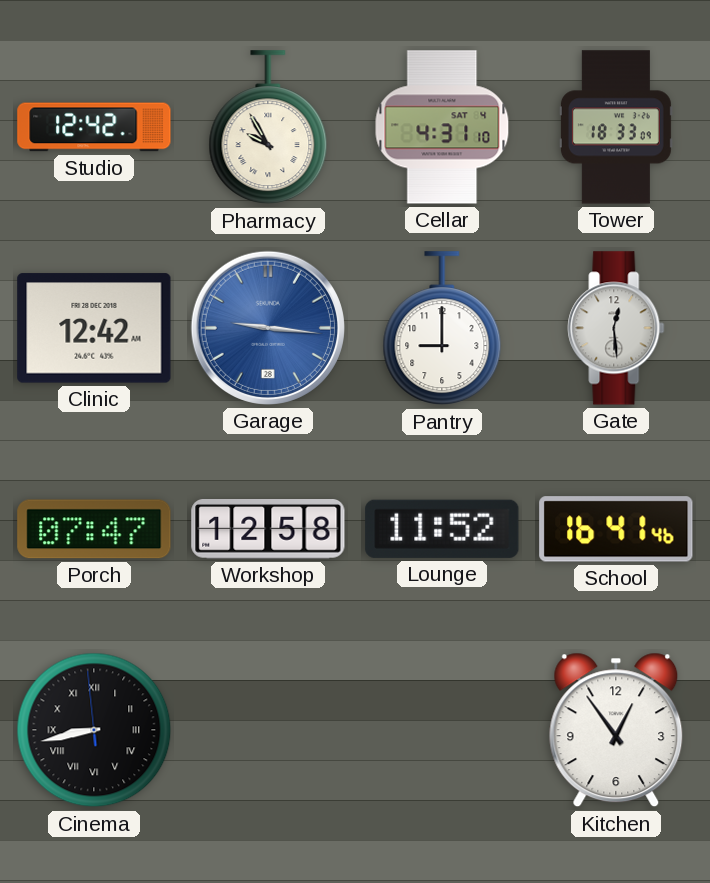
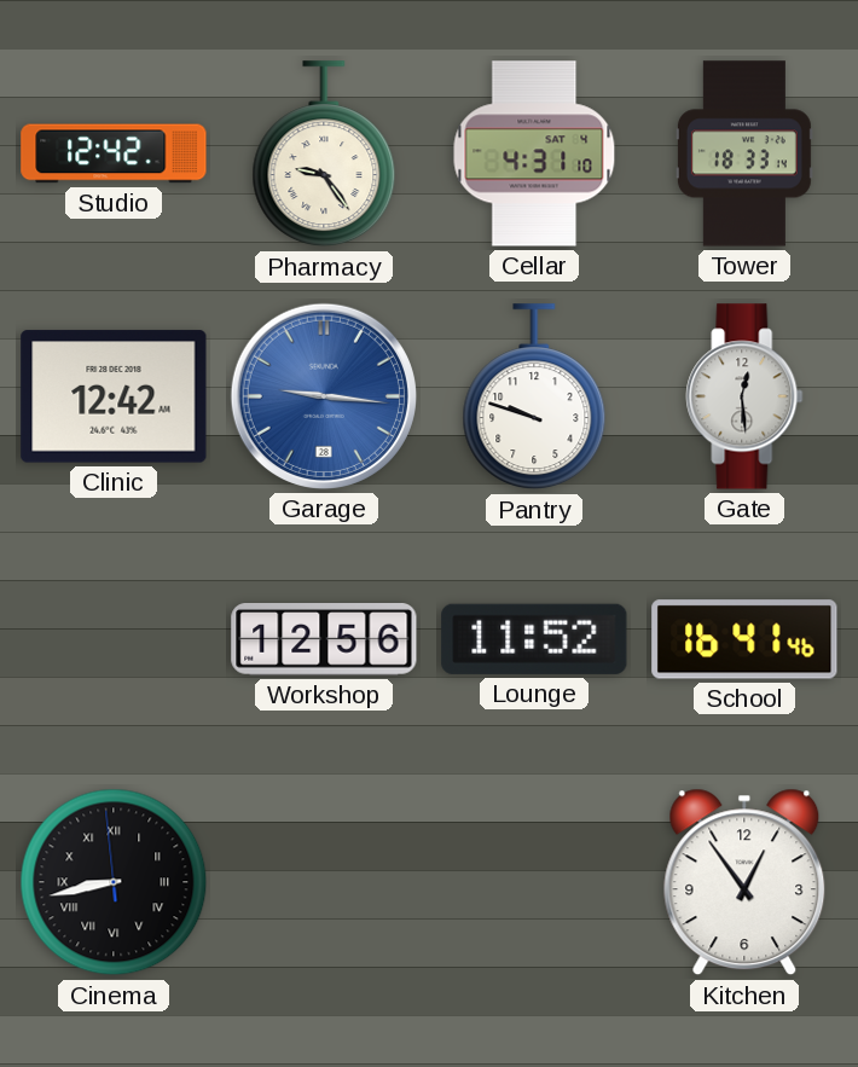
Pharmacy: 9:55 -> 9:24 (324, 155)
Tower: 18:33:09 -> 18:33:14 (744, 153)
Pantry: 9:00 -> 9:48 (534, 398)
Porch: 07:47 -> none (94, 529)
Workshop: 12:58 -> 12:56 (324, 640)
